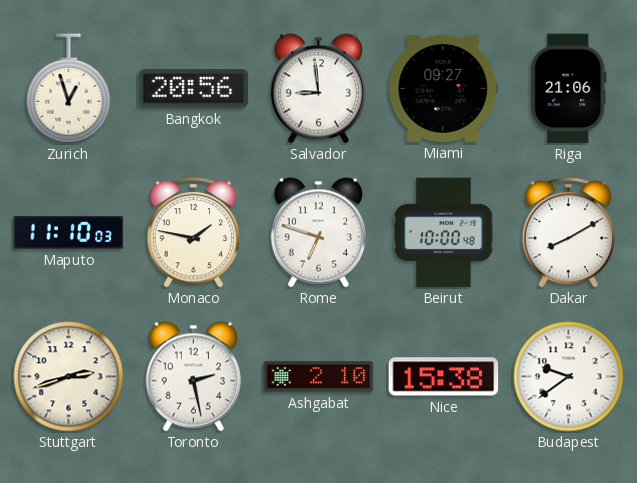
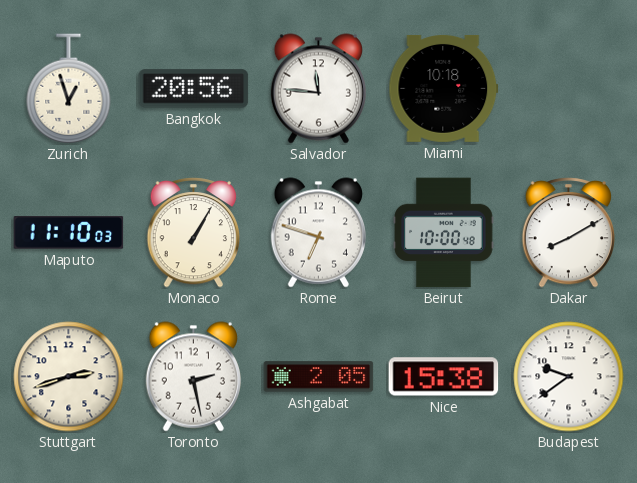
Salvador: 8:59 -> 11:46 (318, 89)
Miami: 09:27 -> 10:18 (444, 88)
Riga: 21:06 -> none (569, 89)
Monaco: 1:47 -> 1:05 (193, 232)
Ashgabat: 2:10 -> 2:05 (319, 377)
